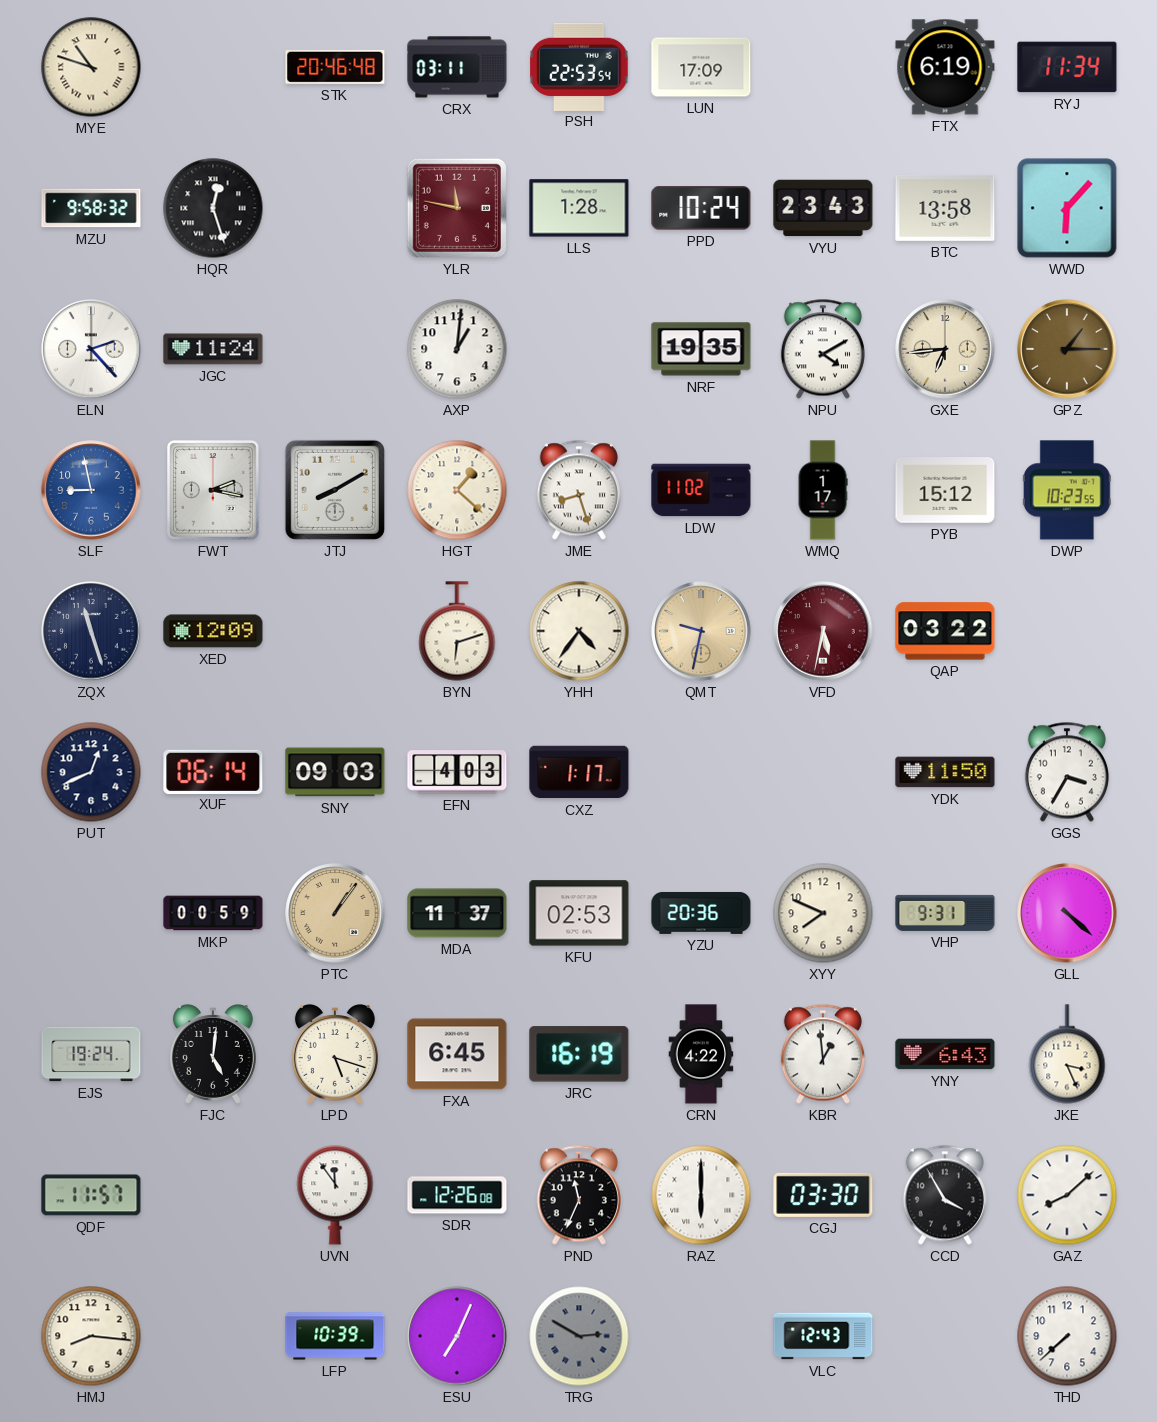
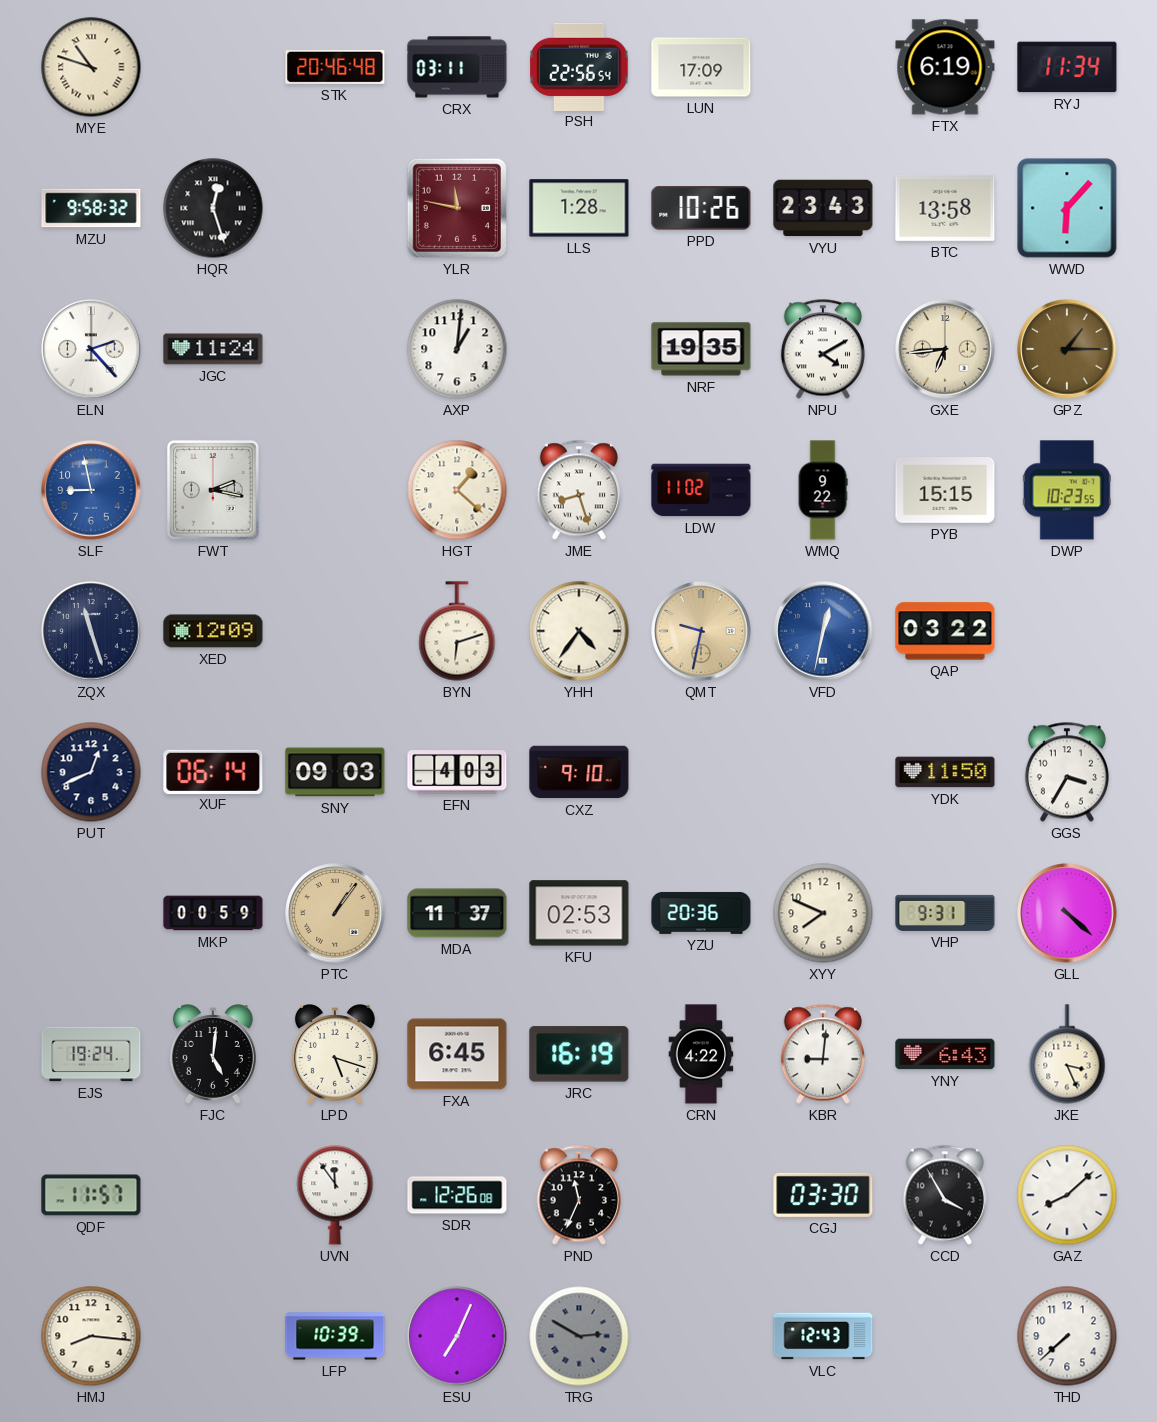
PSH: 22:53 -> 22:56 (579, 66)
PPD: 10:24 -> 10:26 (701, 208)
JTJ: 8:10 -> none (335, 490)
WMQ: 1:17 -> 9:22 (823, 490)
PYB: 15:12 -> 15:15 (945, 491)
VFD: 5:32 -> 12:32 (823, 631)
VFD dial: burgundy -> blue (823, 631)
CXZ: 1:17 -> 9:10 (579, 772)
KBR: 12:59 -> 9:01 (823, 1054)
RAZ: 6:00 -> none (701, 1195)
